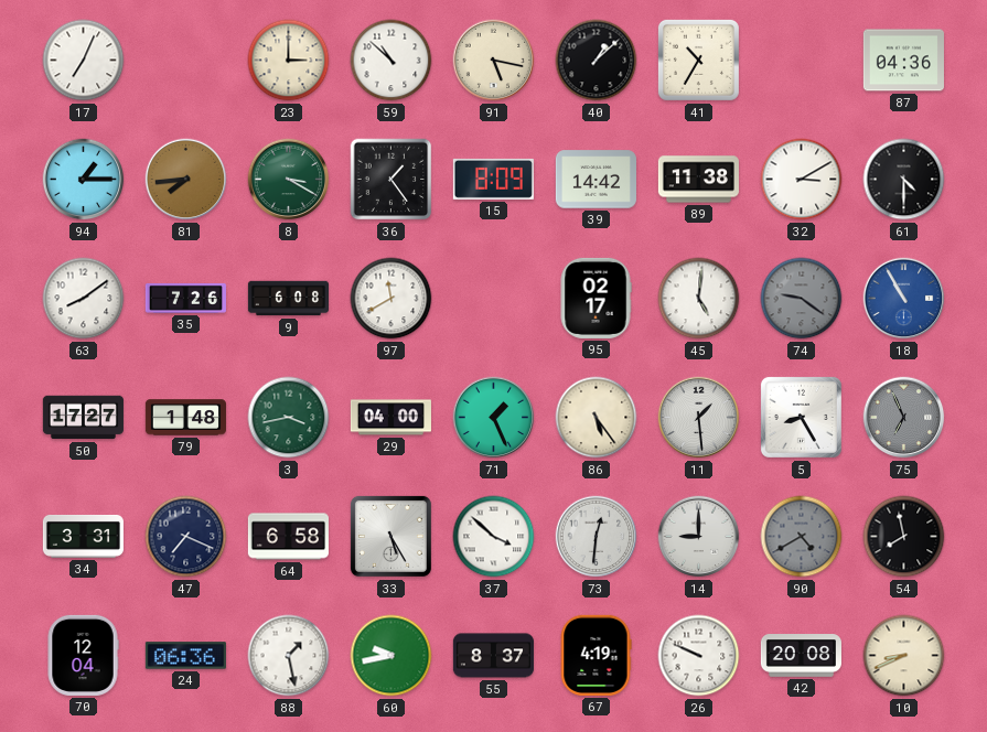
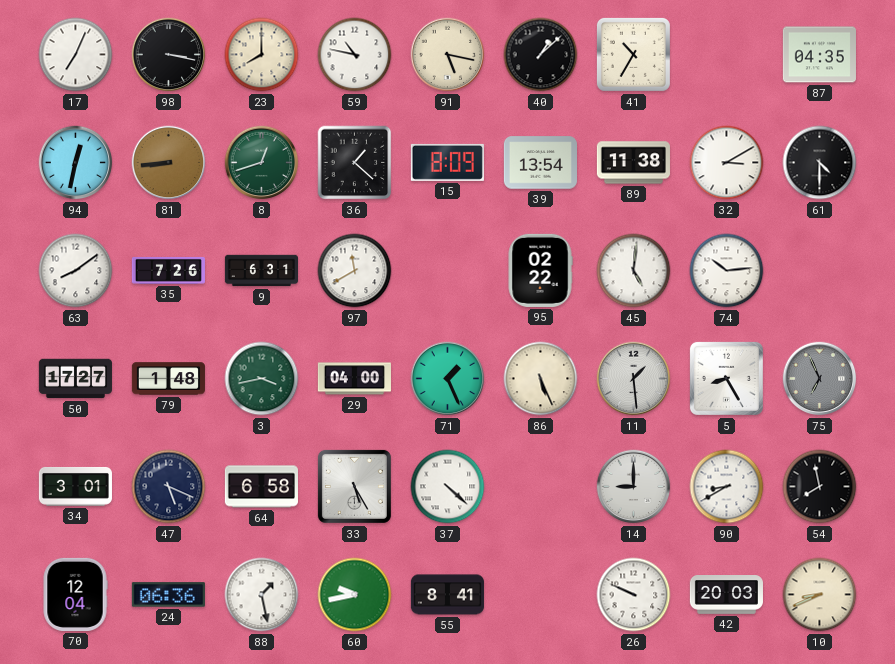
98: none -> 3:17 (169, 55)
23: 3:00 -> 8:00 (262, 55)
59: 10:52 -> 10:47 (355, 55)
87: 04:36 -> 04:35 (819, 55)
94: 1:15 -> 12:32 (76, 163)
81: 7:44 -> 8:44 (169, 163)
8: 3:20 -> 12:42 (262, 163)
36: 1:24 -> 1:22 (355, 163)
39: 14:42 -> 13:54 (540, 163)
9: 6:08 -> 6:31 (261, 271)
95: 02:17 -> 02:22 (540, 270)
74: 9:21 -> 10:14 (727, 271)
74 dial: grey -> white (727, 271)
18: 10:55 -> none (904, 299)
86: 5:24 -> 5:26 (541, 379)
34: 3:31 -> 3:01 (75, 486)
47: 7:19 -> 5:19 (169, 487)
37: 3:52 -> 4:22 (448, 487)
73: 12:31 -> none (597, 537)
90: 4:40 -> 8:40 (727, 487)
90 dial: grey -> white (727, 487)
55: 8:37 -> 8:41 (447, 595)
67: 4:19 -> none (596, 655)
42: 20:08 -> 20:03 (726, 595)
